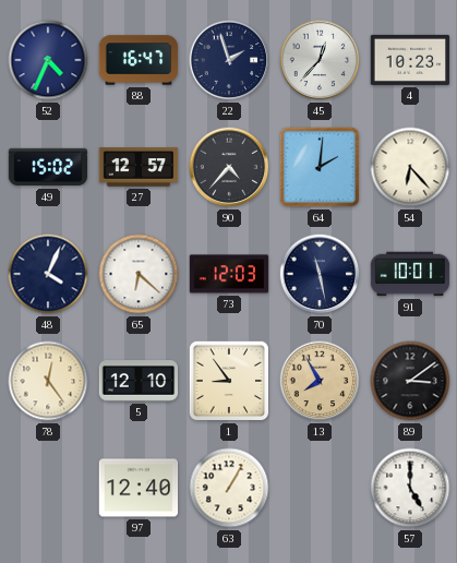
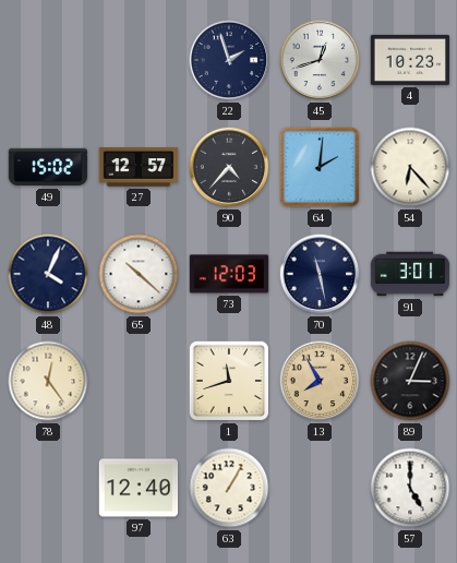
52: 4:34 -> none (48, 60)
88: 16:47 -> none (139, 60)
45: 12:37 -> 12:42 (320, 60)
65: 6:22 -> 10:22 (139, 274)
91: 10:01 -> 3:01 (410, 274)
5: 12:10 -> none (139, 381)
1: 8:54 -> 11:42 (229, 381)
89: 3:09 -> 3:04 (410, 381)
